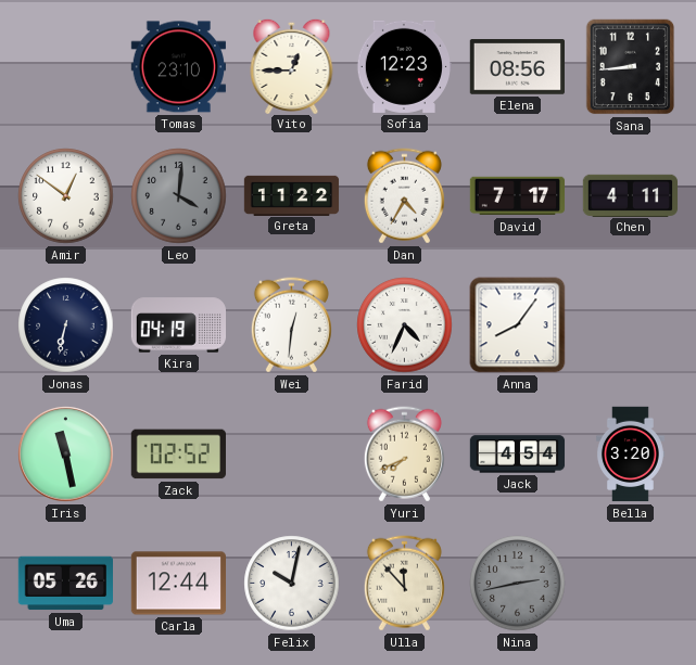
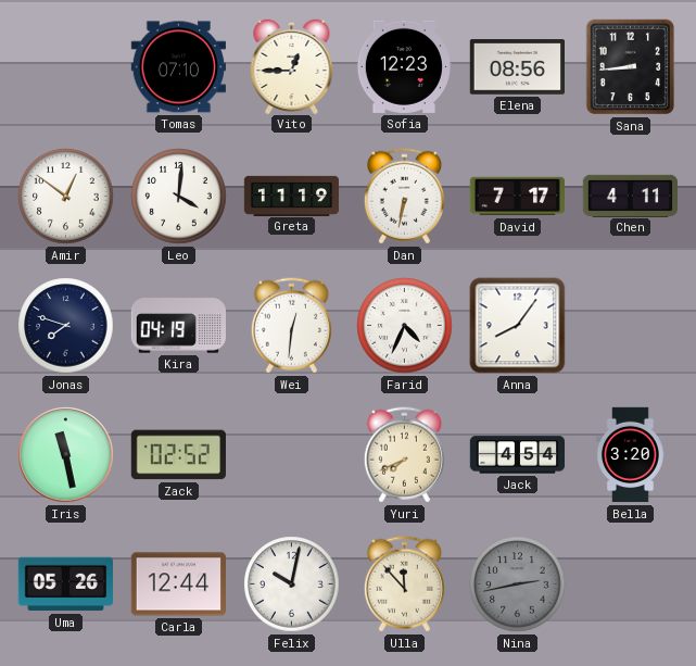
Tomas: 23:10 -> 07:10 (178, 67)
Leo dial: grey -> white (179, 197)
Greta: 11:22 -> 11:19 (292, 196)
Dan: 4:35 -> 6:32 (404, 197)
Jonas: 6:32 -> 7:48 (66, 326)
